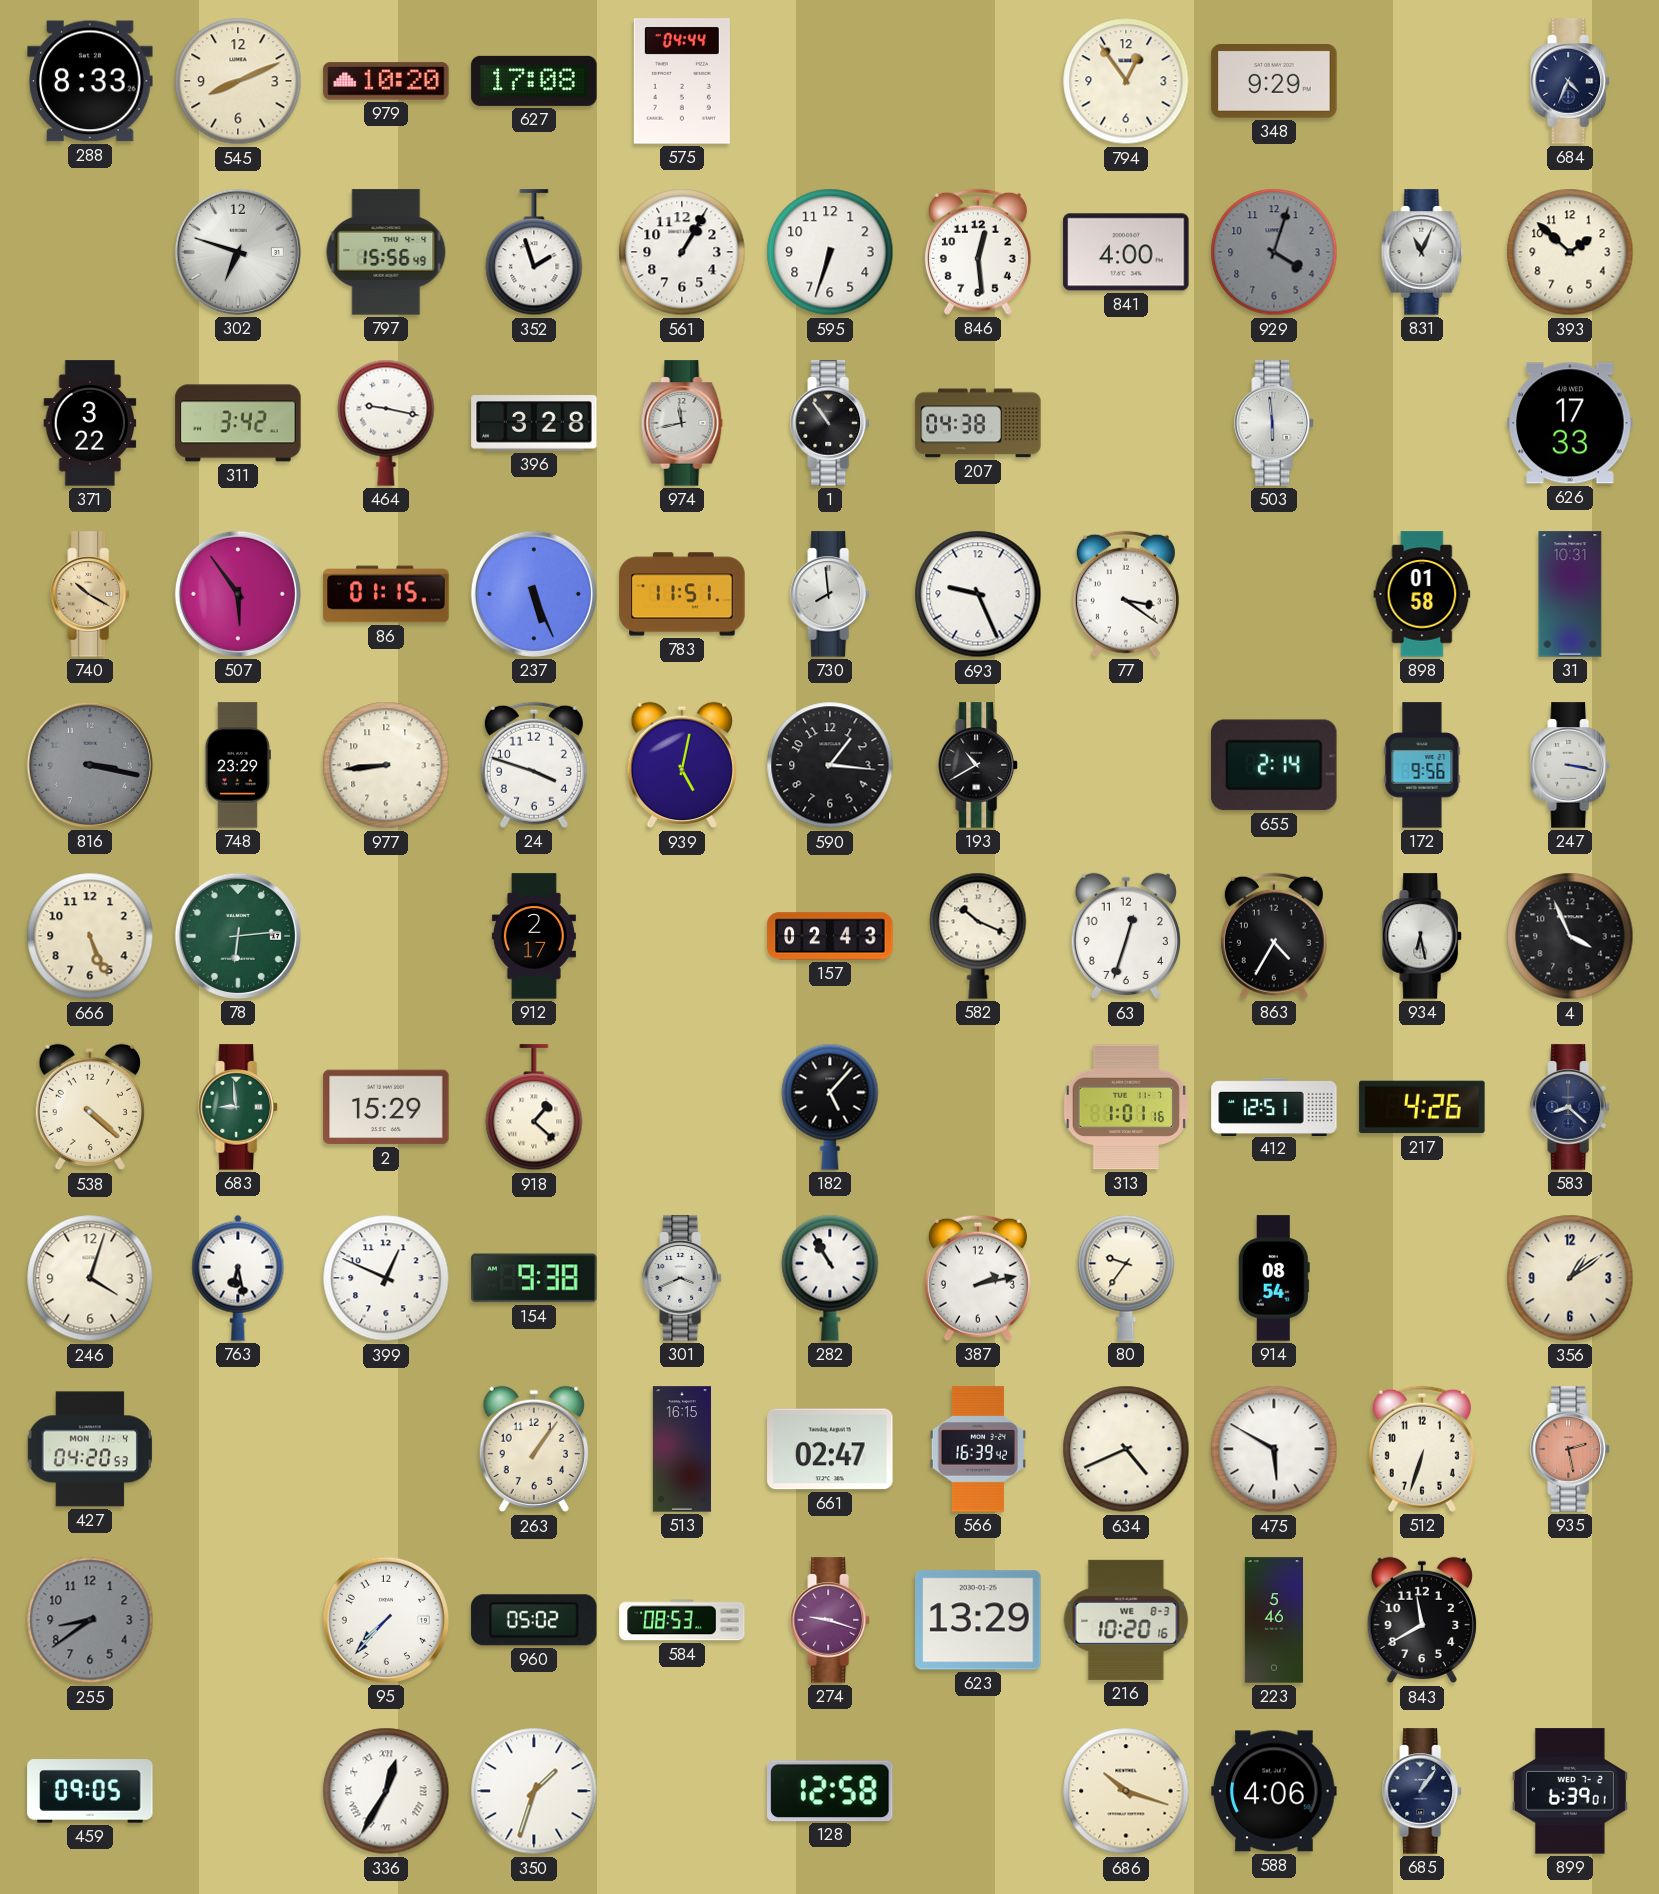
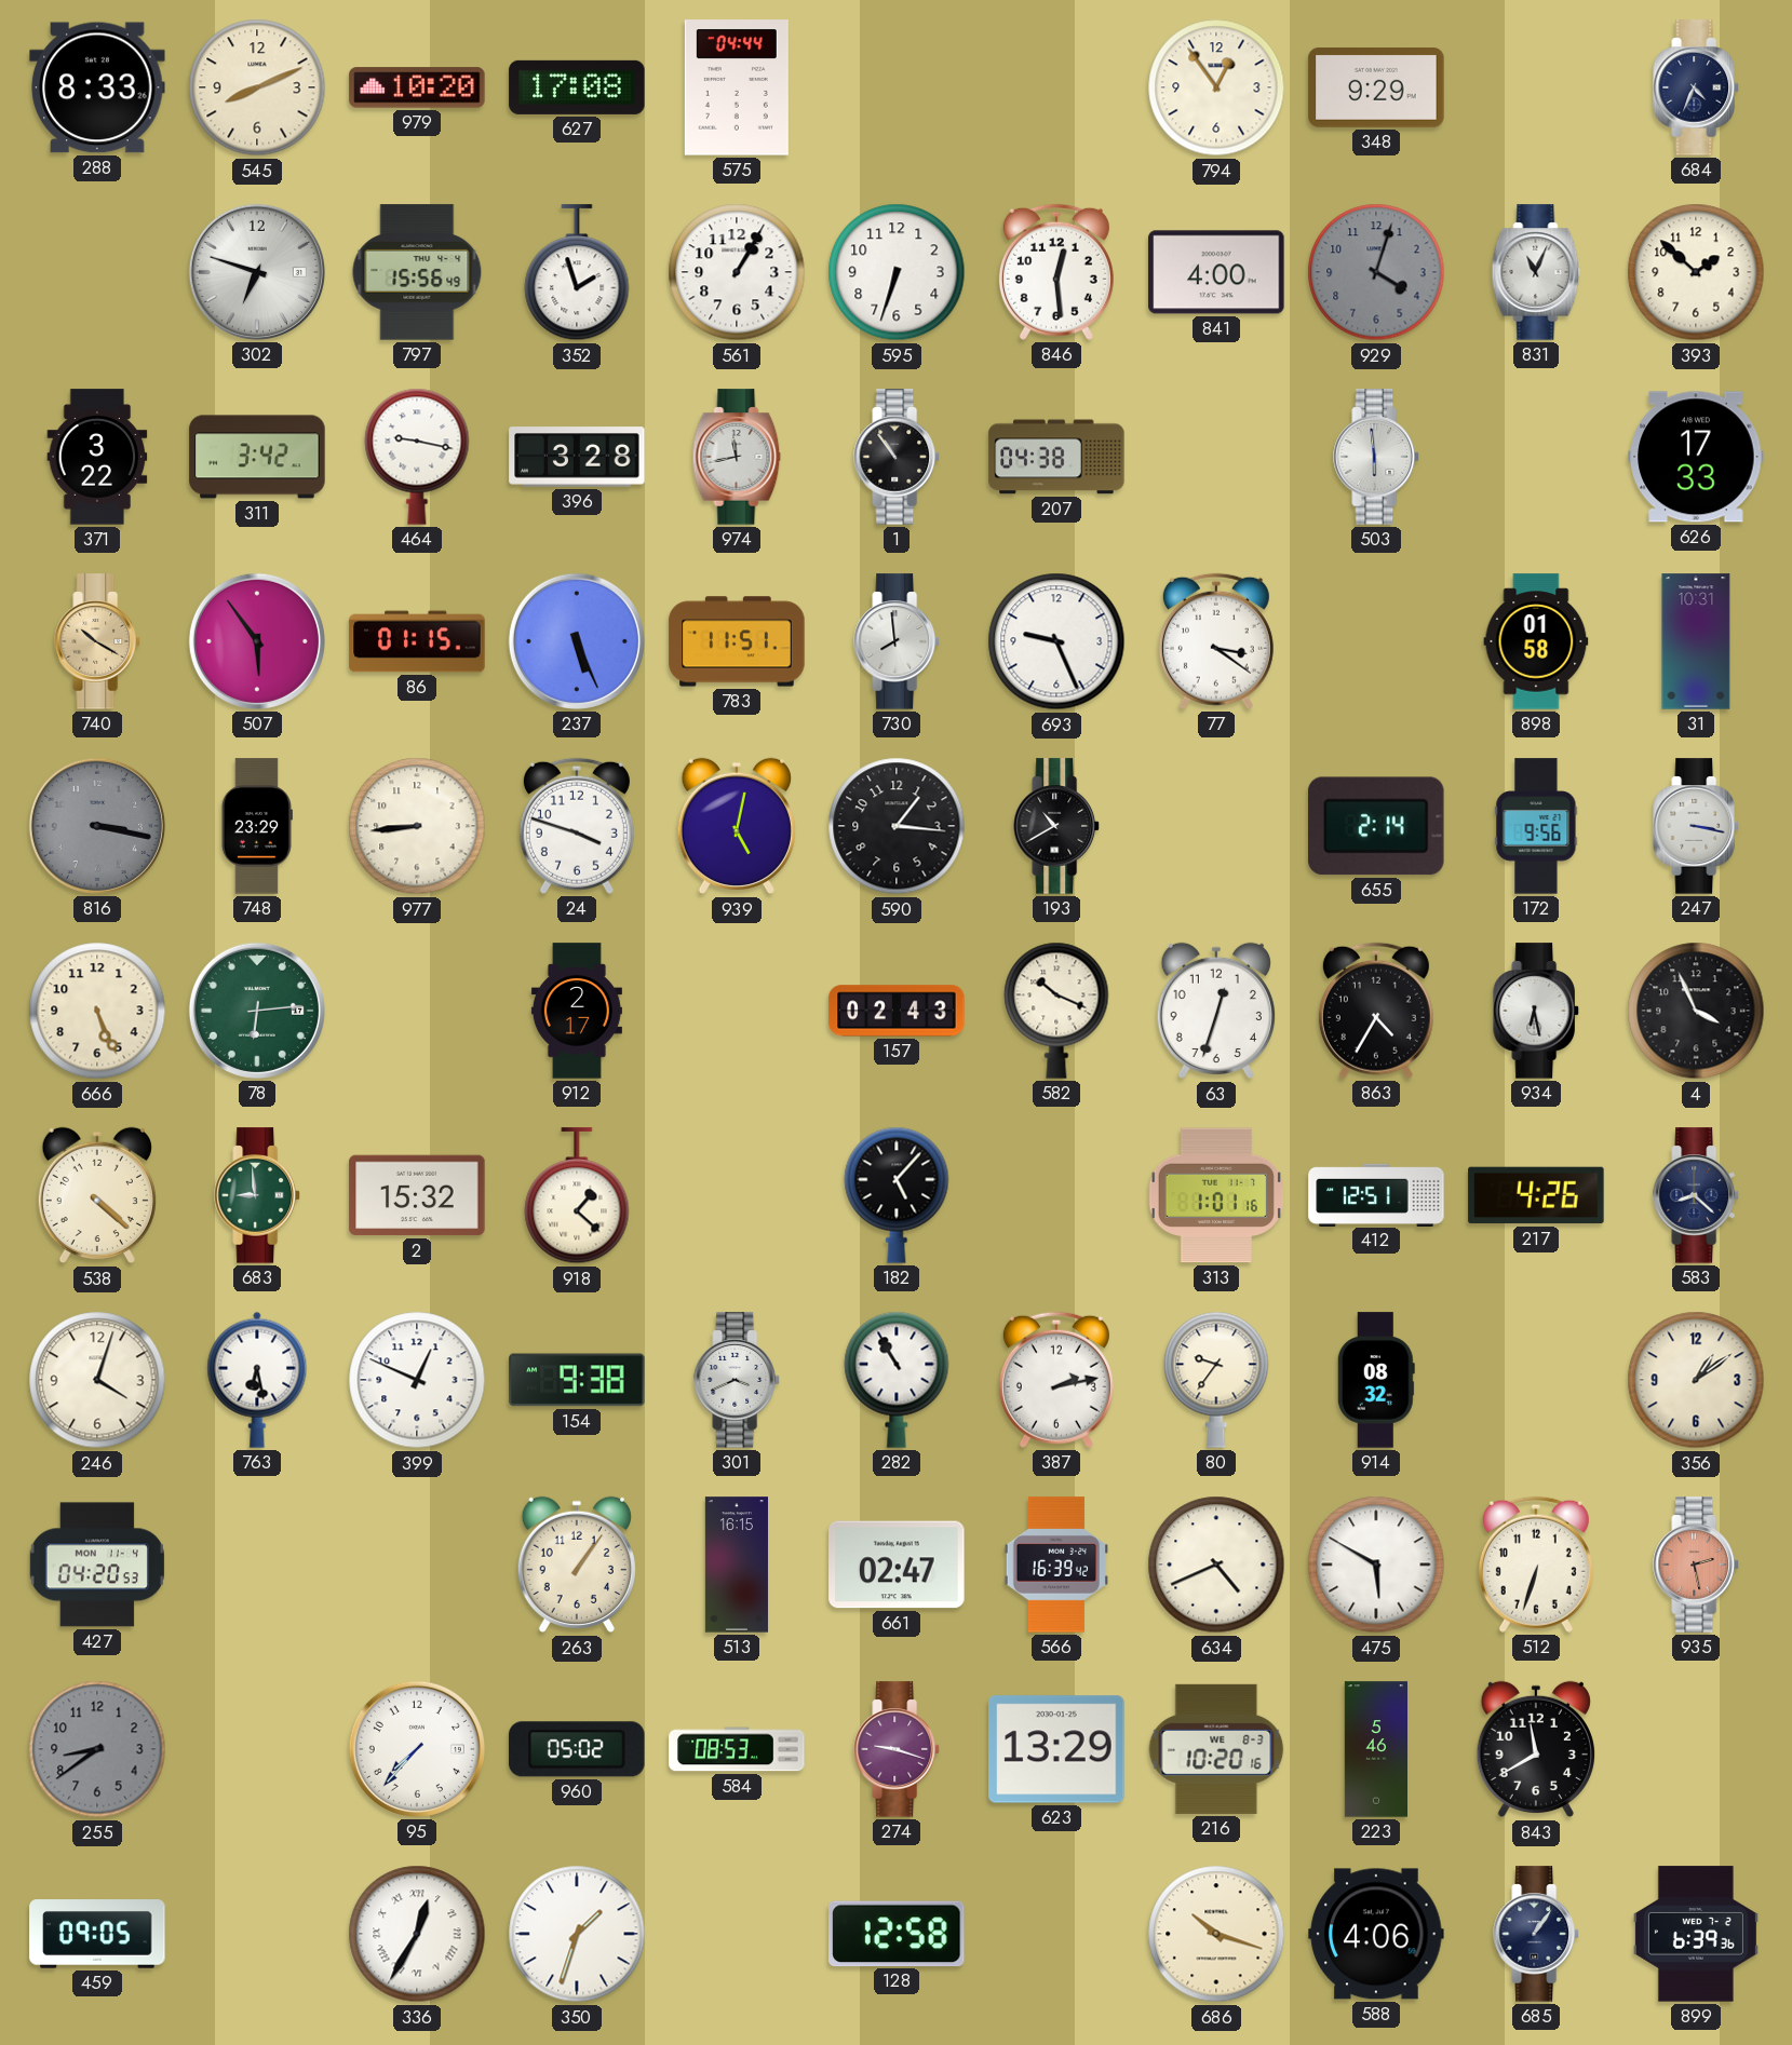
2: 15:29 -> 15:32 (417, 1195)
914: 08:54 -> 08:32 (1376, 1380)
899: 6:39:01 -> 6:39:36 (1696, 1934)
